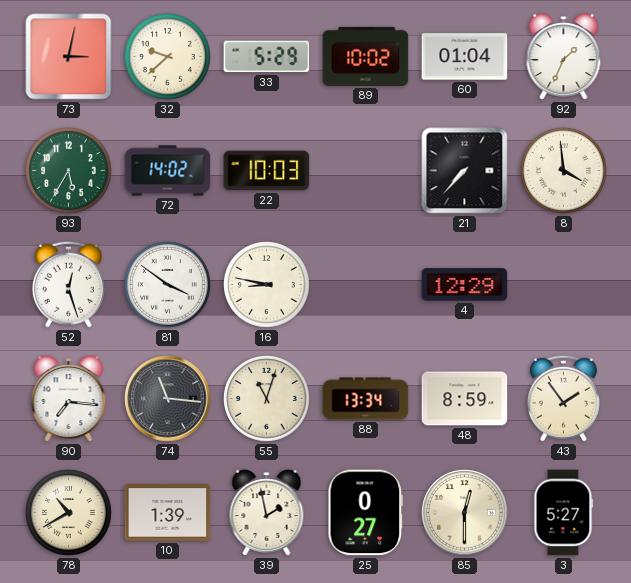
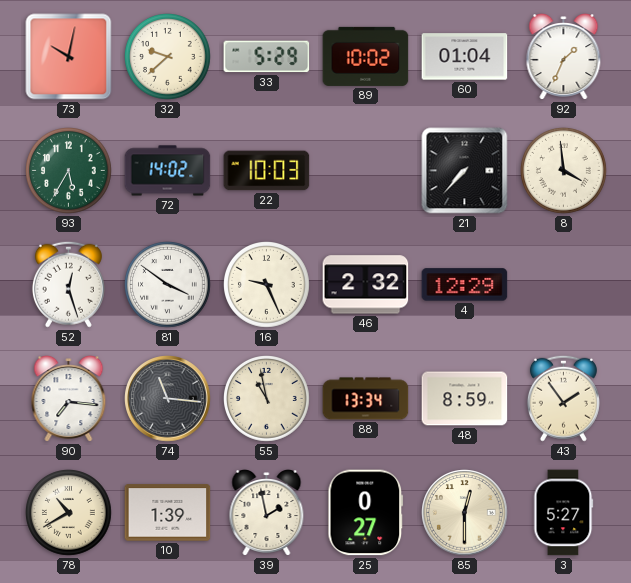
73: 3:02 -> 10:02 (69, 57)
16: 8:47 -> 9:26 (267, 285)
46: none -> 2:32 (366, 285)
55: 11:03 -> 10:58 (267, 399)
